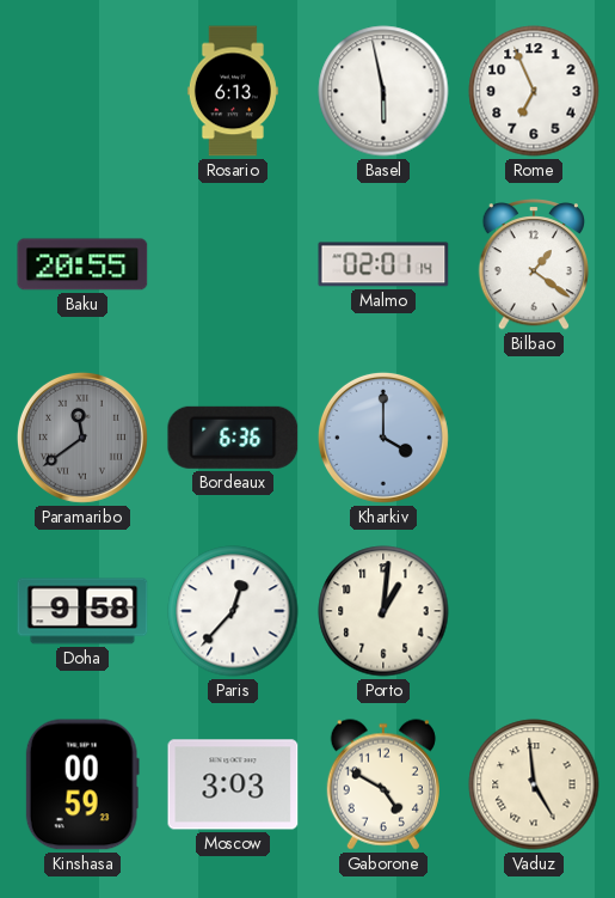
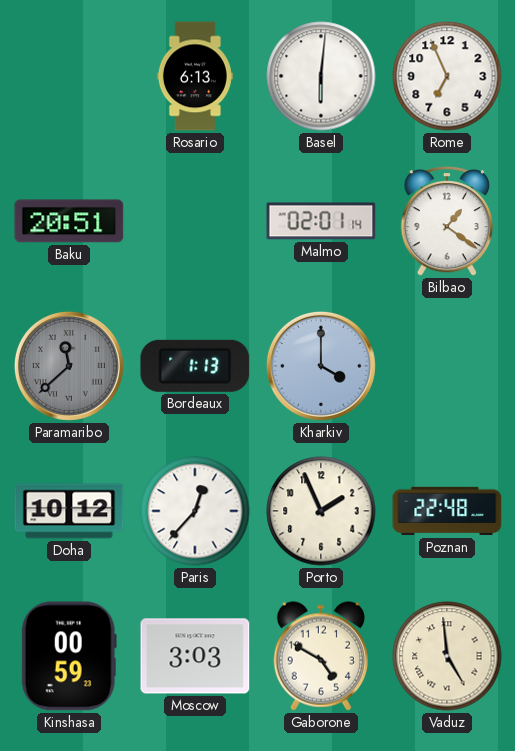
Basel: 5:58 -> 6:01 (321, 76)
Baku: 20:55 -> 20:51 (69, 221)
Paramaribo: 11:39 -> 11:38 (69, 366)
Bordeaux: 6:36 -> 1:13 (195, 366)
Doha: 9:58 -> 10:12 (69, 511)
Porto: 1:01 -> 1:56 (321, 511)
Poznan: none -> 22:48 (447, 511)
